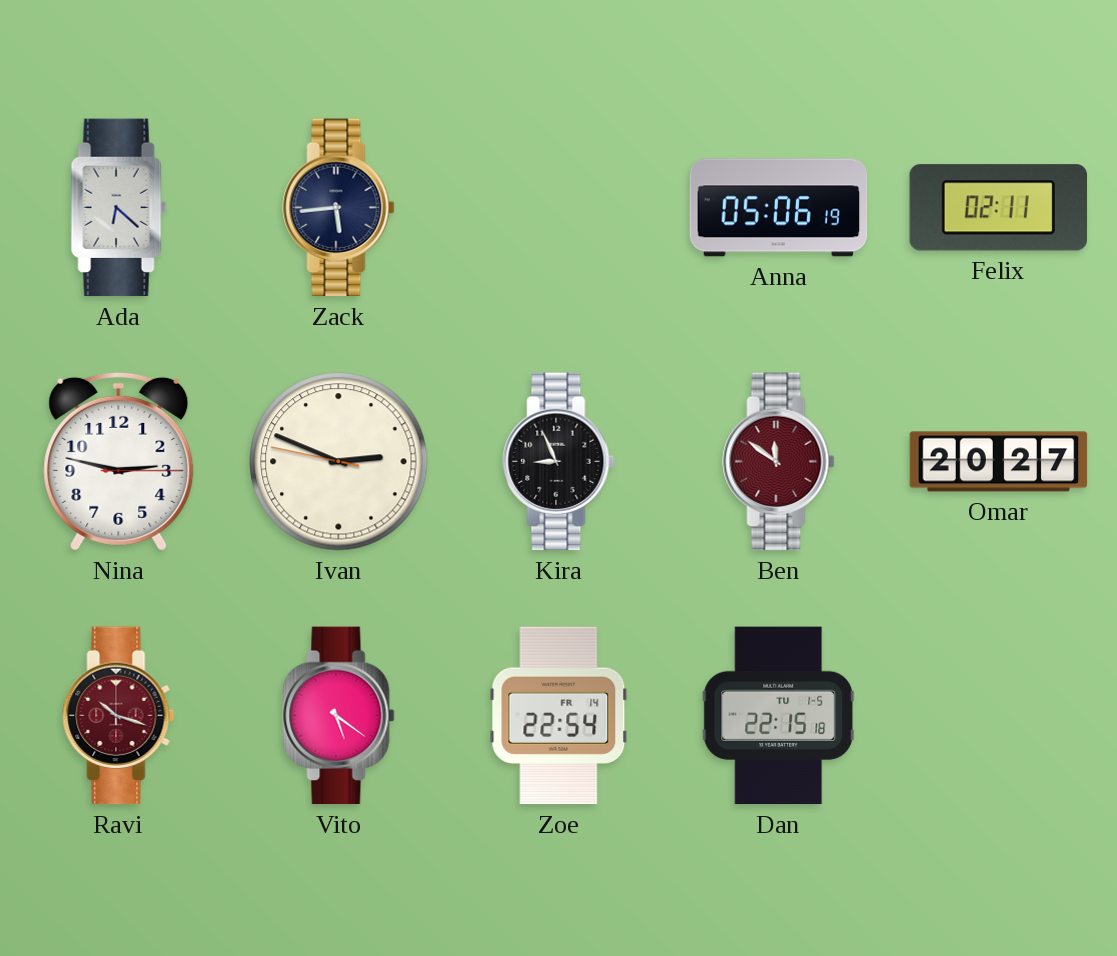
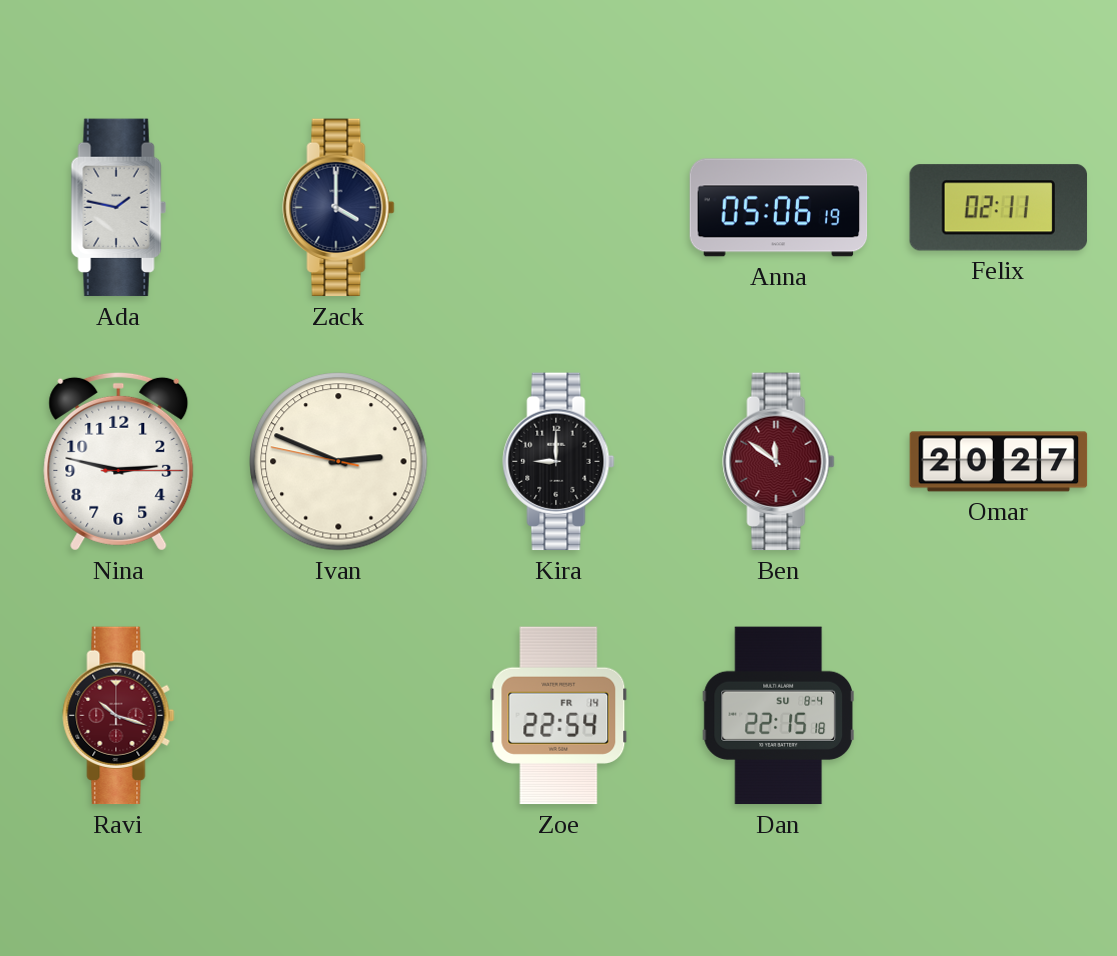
Ada: 6:22 -> 1:47 (118, 208)
Zack: 5:44 -> 4:00 (339, 208)
Kira: 8:56 -> 9:00 (559, 462)
Vito: 5:21 -> none (339, 716)
Dan date: TU 1-5 -> SU 8-4 (778, 716)
